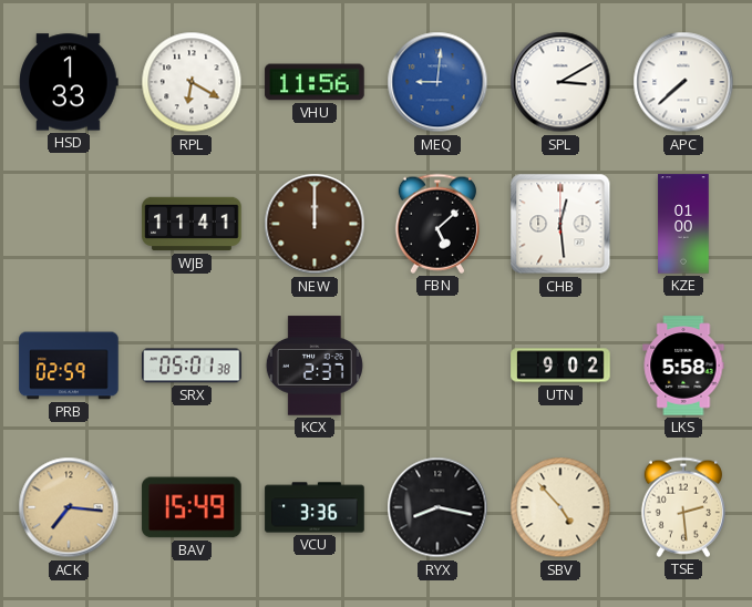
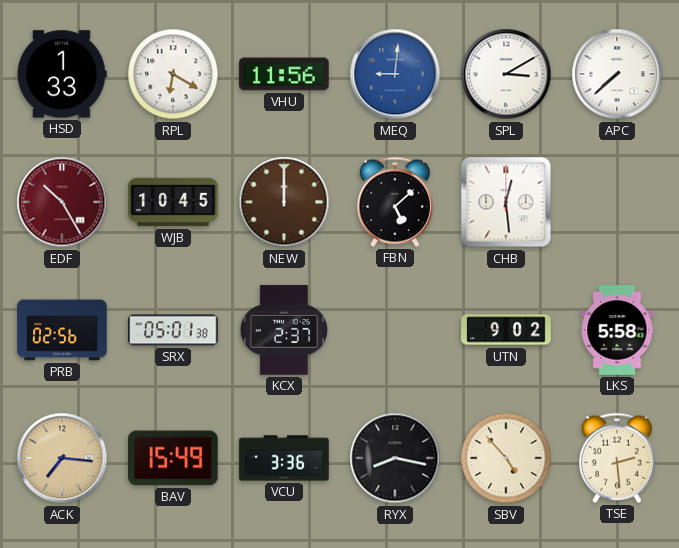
EDF: none -> 10:25 (62, 202)
WJB: 11:41 -> 10:45 (173, 202)
KZE: 01:00 -> none (683, 224)
PRB: 02:59 -> 02:56 (62, 330)
